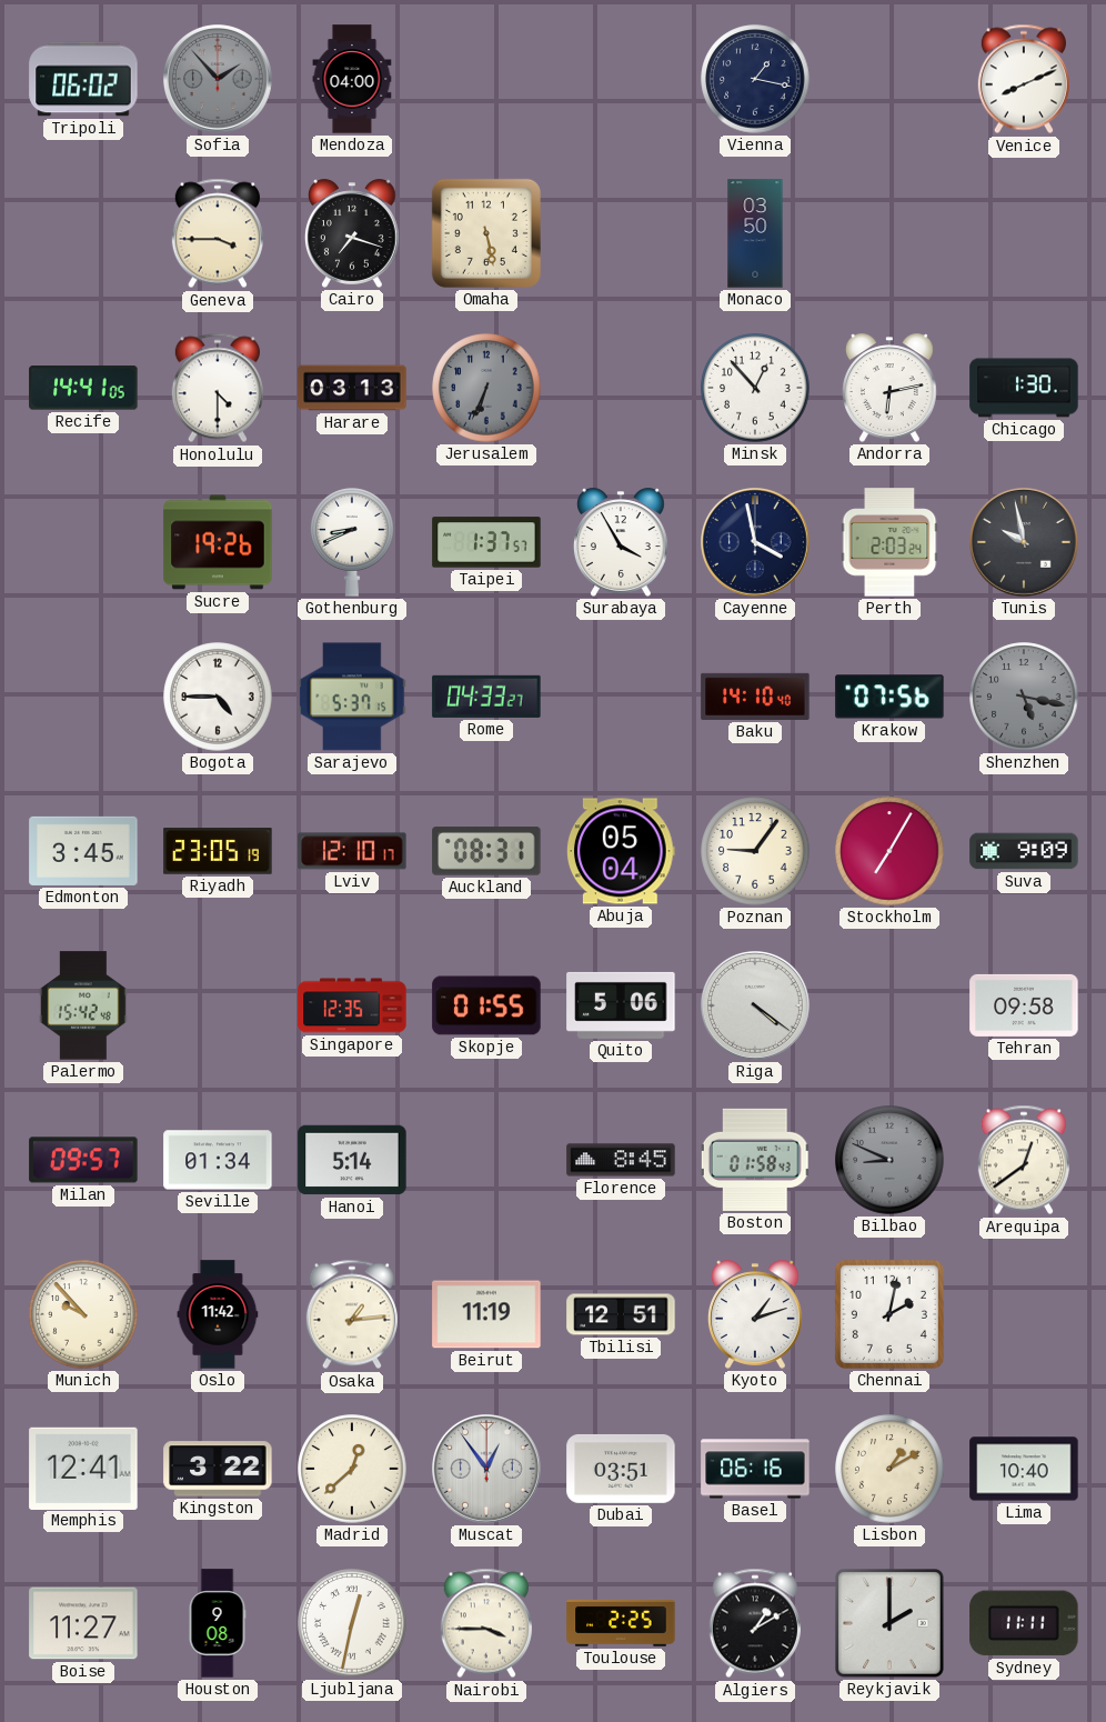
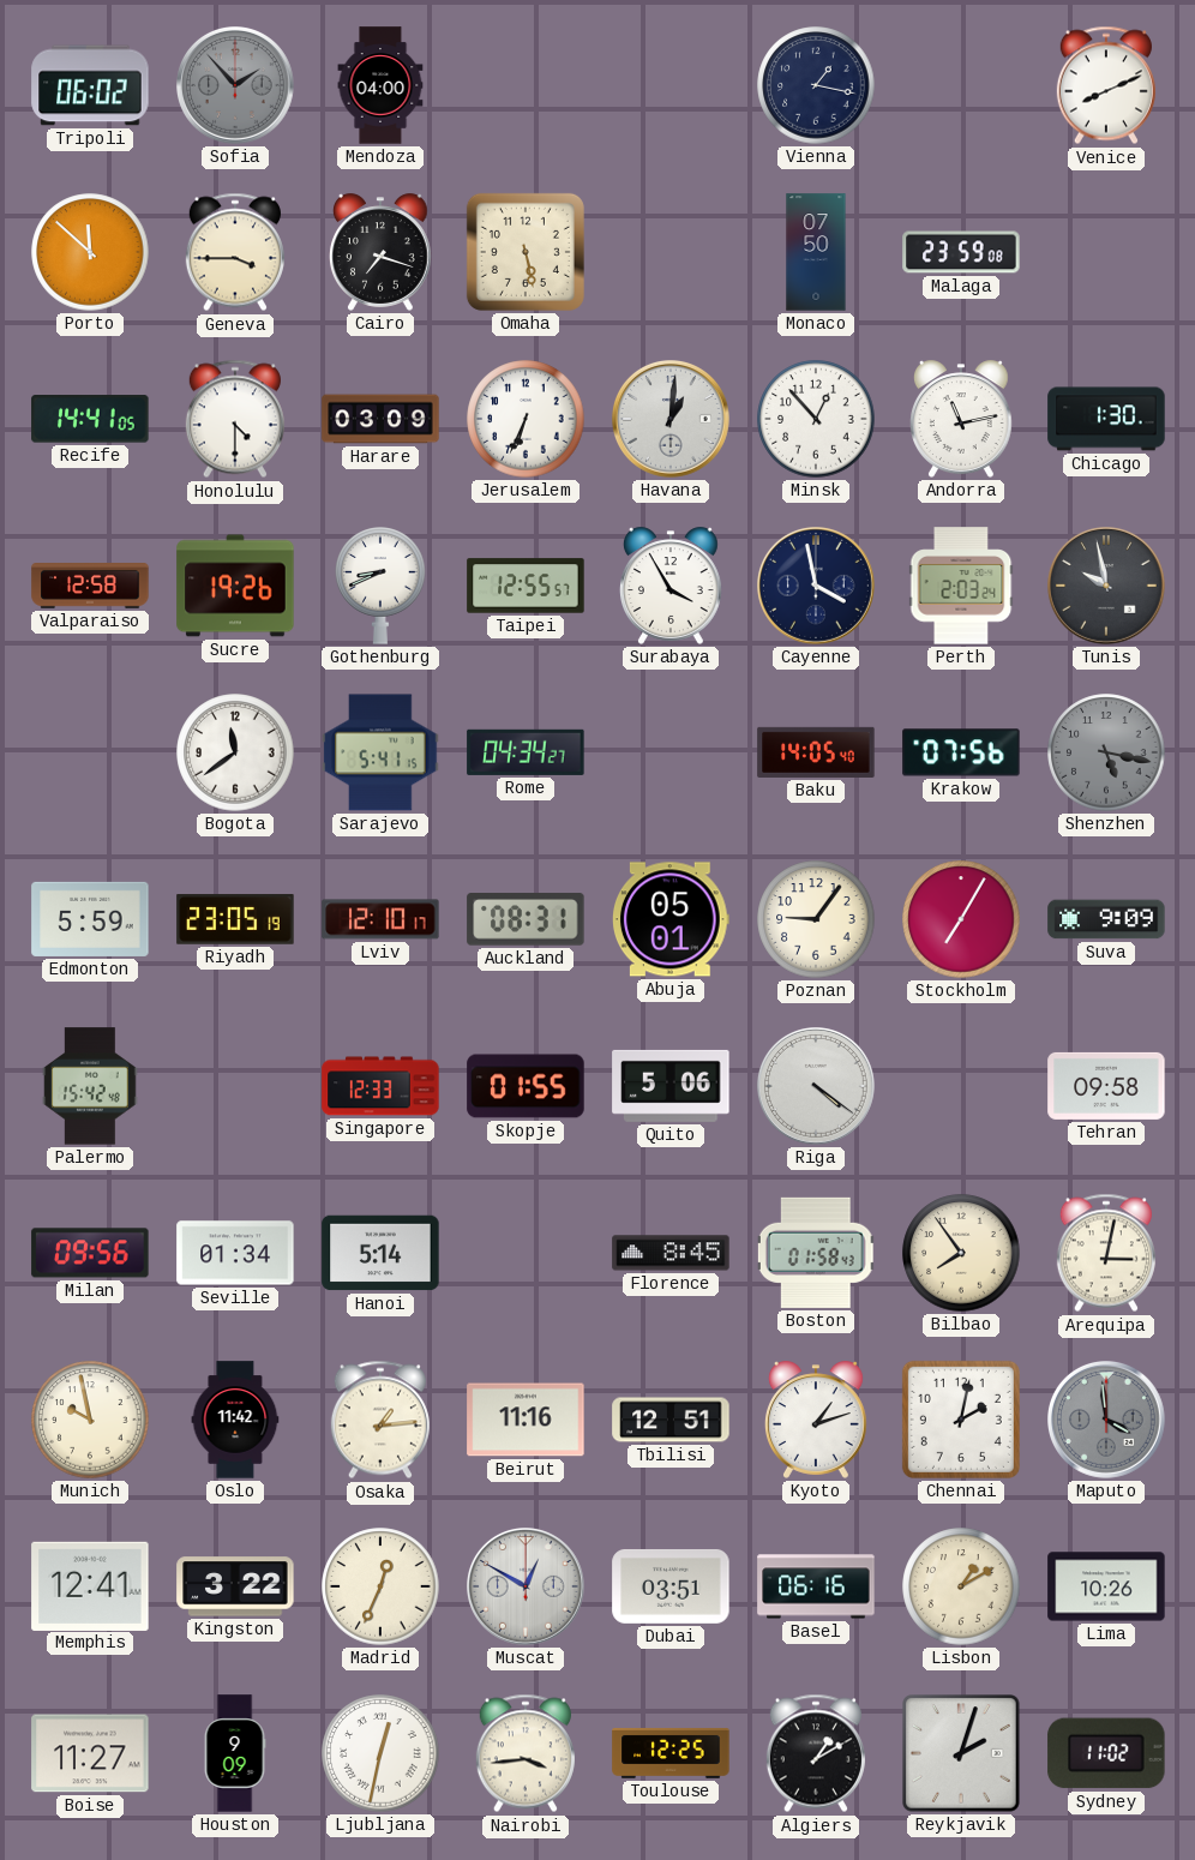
Porto: none -> 11:52 (90, 252)
Monaco: 03:50 -> 07:50 (816, 252)
Malaga: none -> 23:59 (961, 252)
Harare: 03:13 -> 03:09 (380, 419)
Jerusalem dial: grey -> white (526, 419)
Havana: none -> 1:01 (672, 420)
Andorra: 6:13 -> 11:13 (961, 419)
Valparaiso: none -> 12:58 (90, 587)
Taipei: 1:37 -> 12:55 (526, 586)
Bogota: 4:45 -> 11:39 (235, 752)
Sarajevo: 5:37 -> 5:41 (380, 752)
Rome: 04:33 -> 04:34 (526, 752)
Baku: 14:10 -> 14:05 (816, 752)
Edmonton: 3:45 -> 5:59 (90, 919)
Abuja: 05:04 -> 05:01 (671, 919)
Singapore: 12:35 -> 12:33 (380, 1086)
Milan: 09:57 -> 09:56 (90, 1253)
Bilbao: 8:49 -> 7:54 (961, 1253)
Bilbao dial: grey -> cream (961, 1253)
Arequipa: 12:39 -> 3:02 (1106, 1253)
Munich: 9:53 -> 9:58 (90, 1420)
Beirut: 11:19 -> 11:16 (526, 1420)
Maputo: none -> 3:59 (1107, 1421)
Madrid: 12:38 -> 12:34 (380, 1586)
Muscat: 12:54 -> 12:50 (527, 1588)
Lima: 10:40 -> 10:26 (1106, 1586)
Houston: 9:08 -> 9:09 (235, 1753)
Nairobi: 3:45 -> 3:44 (526, 1753)
Toulouse: 2:25 -> 12:25 (671, 1753)
Reykjavik: 2:00 -> 2:03 (961, 1753)
Sydney: 11:11 -> 11:02 (1106, 1753)
